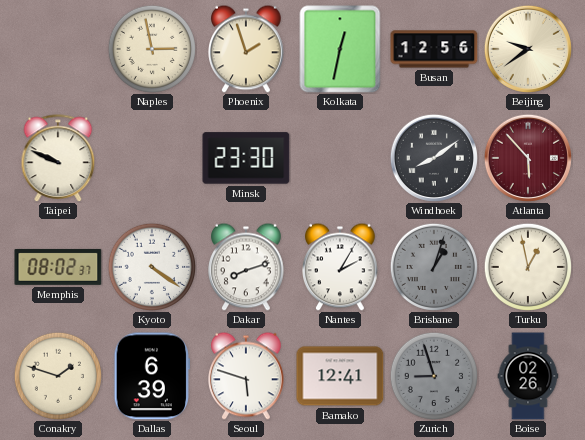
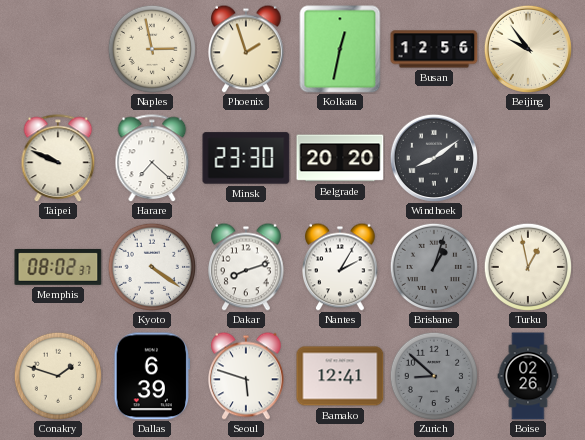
Beijing: 9:39 -> 9:54 (528, 49)
Harare: none -> 7:22 (152, 158)
Belgrade: none -> 20:20 (340, 158)
Atlanta: 5:53 -> none (528, 158)
Zurich: 8:57 -> 8:52 (433, 375)
